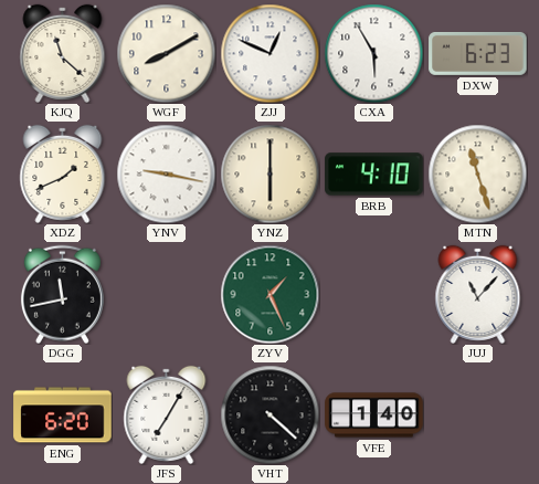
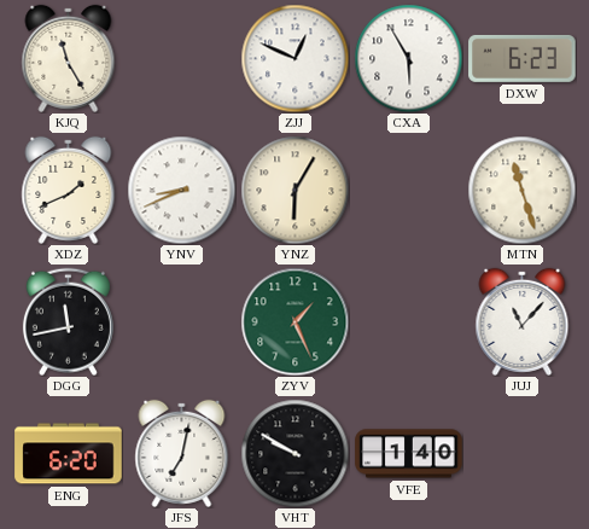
KJQ: 11:22 -> 11:25 (69, 58)
WGF: 8:10 -> none (166, 53)
YNV: 9:17 -> 8:41 (181, 190)
YNZ: 6:00 -> 6:05 (294, 190)
BRB: 4:10 -> none (374, 175)
JFS: 7:05 -> 7:02 (182, 453)
VHT: 4:22 -> 9:50 (294, 453)
